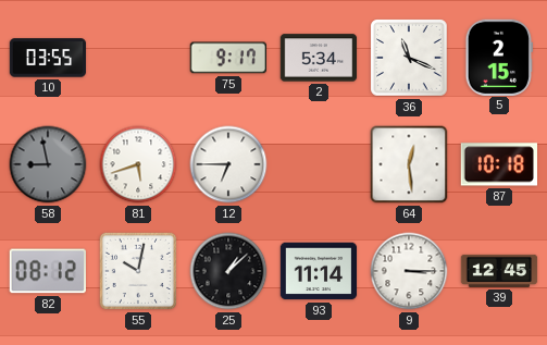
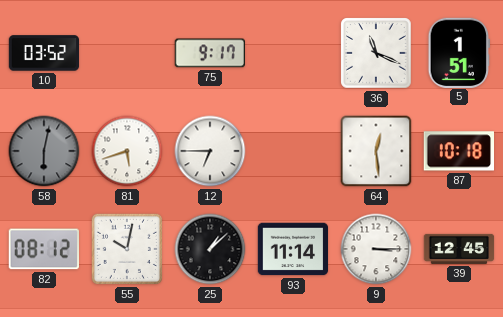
10: 03:55 -> 03:52 (44, 53)
2: 5:34 -> none (319, 58)
5: 2:15 -> 1:51 (458, 52)
58: 8:58 -> 6:02 (44, 151)
